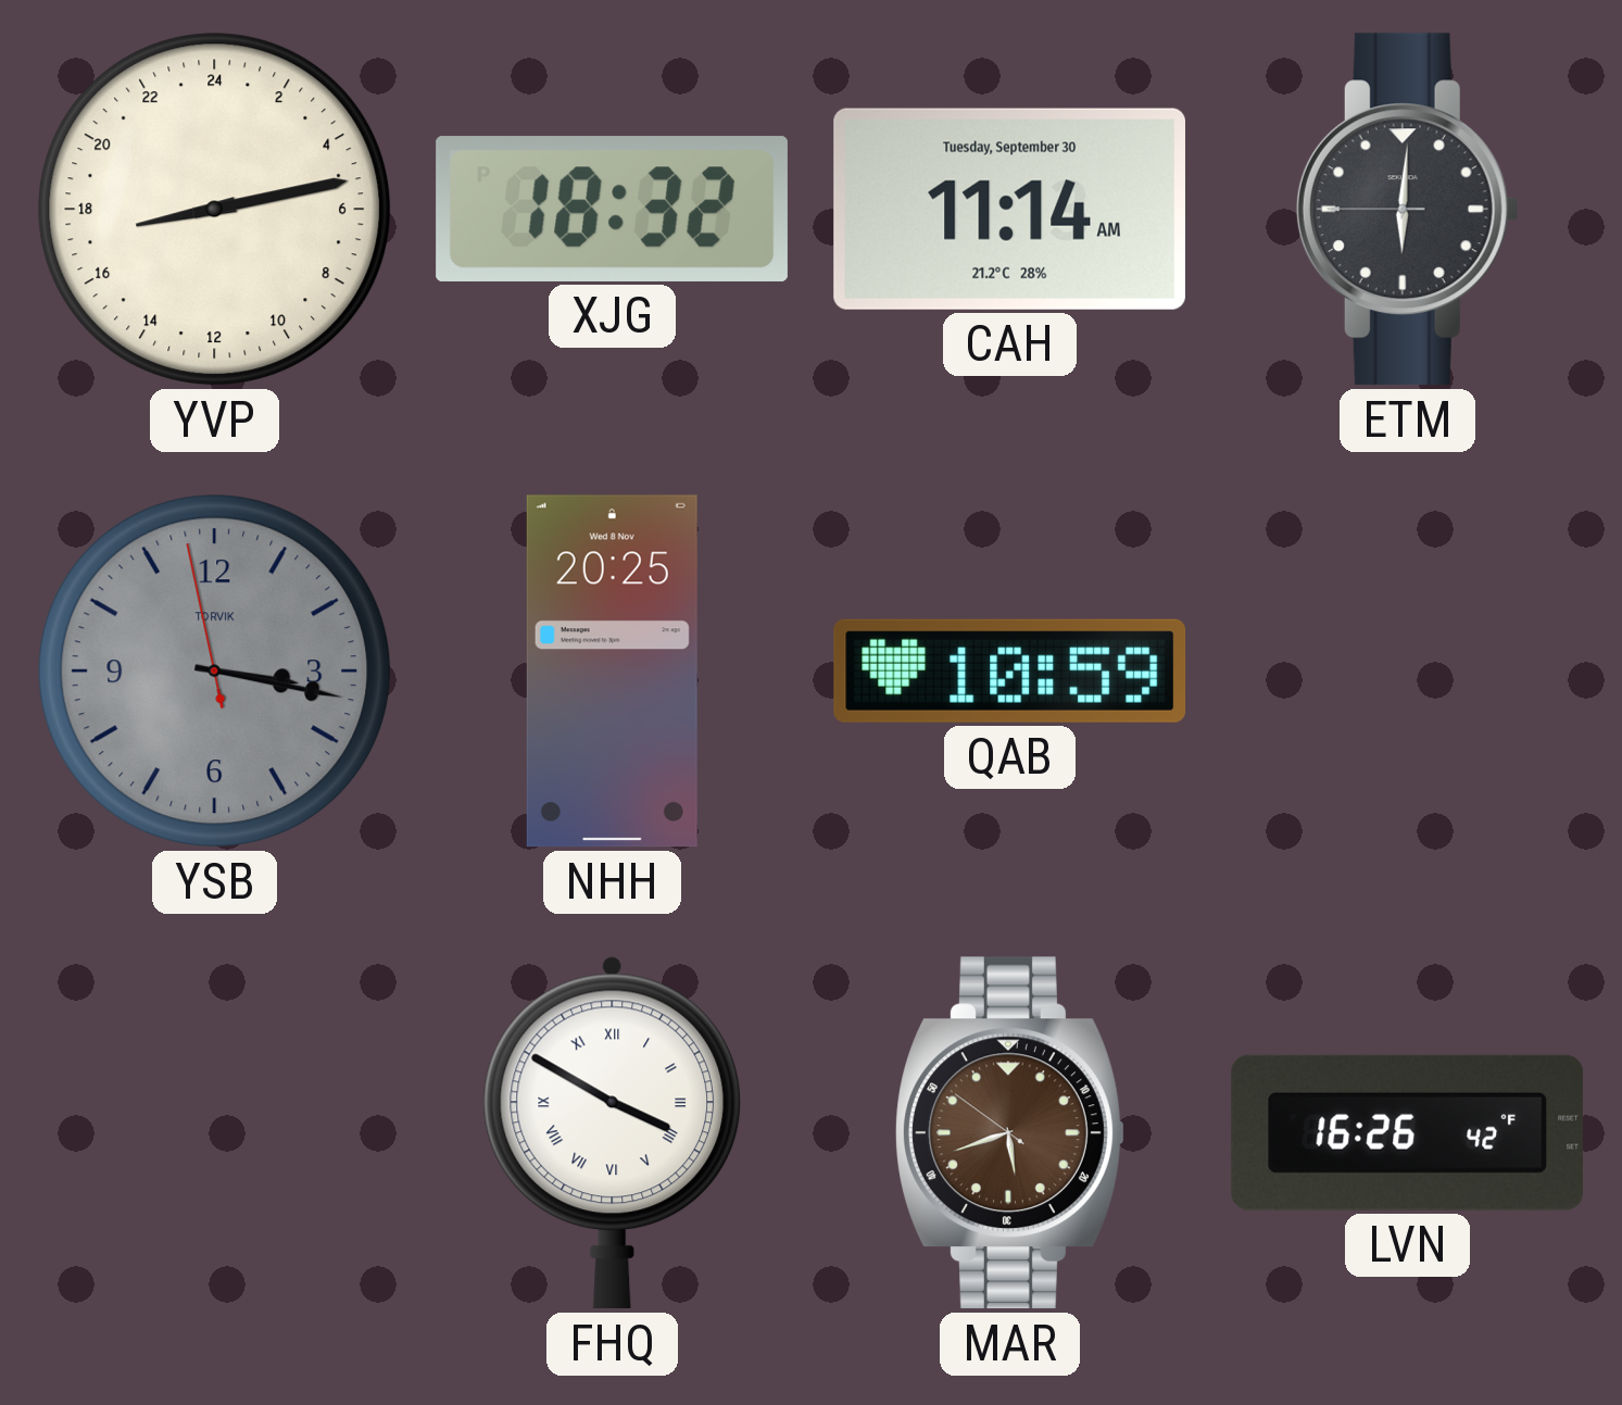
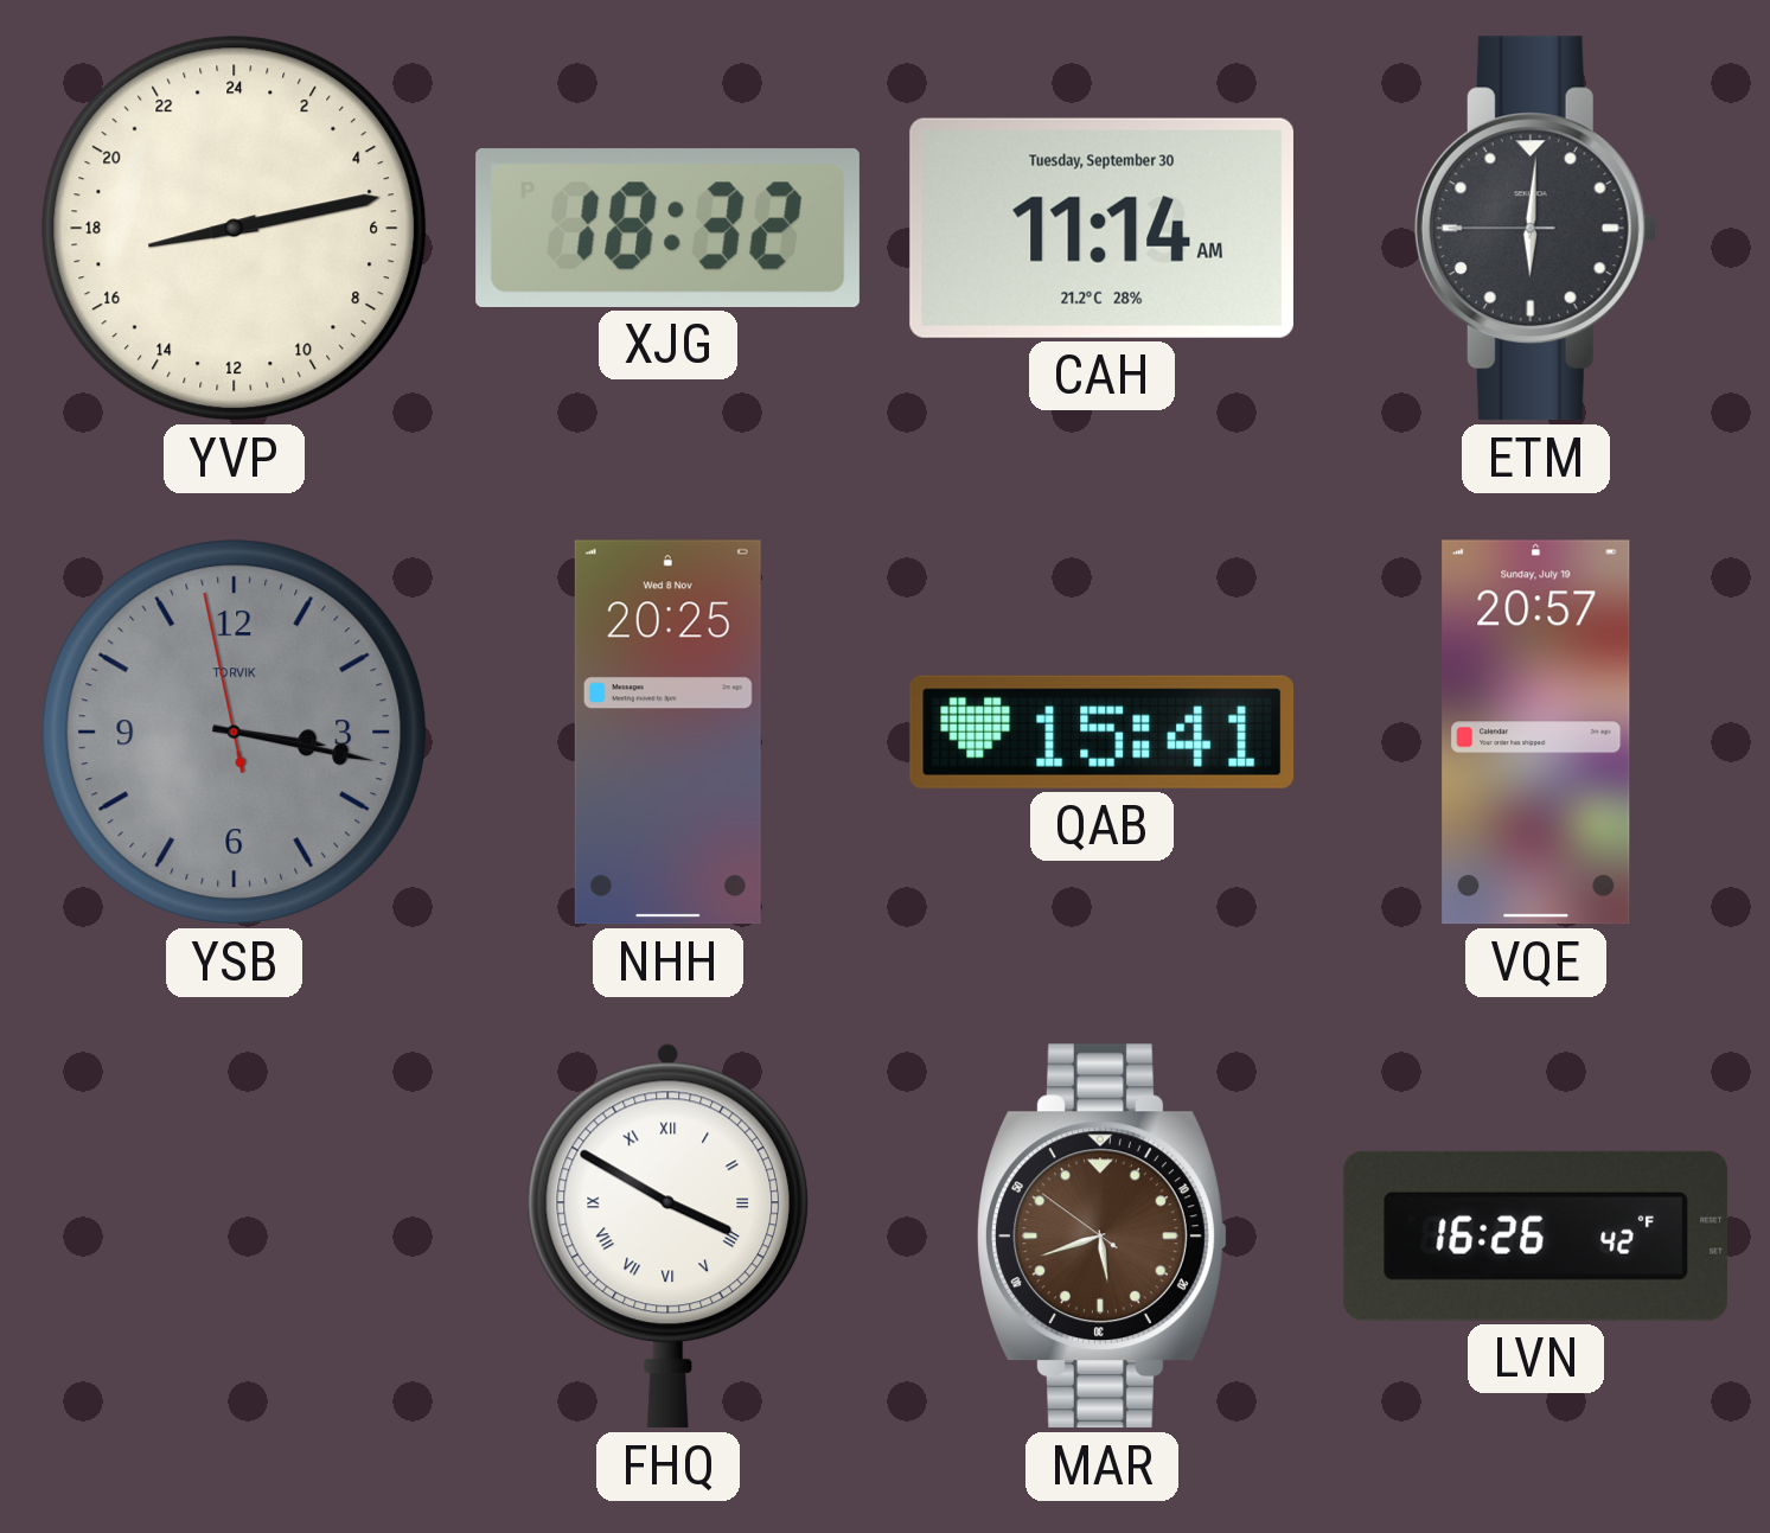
QAB: 10:59 -> 15:41 (1103, 732)
VQE: none -> 20:57 (1536, 733)
